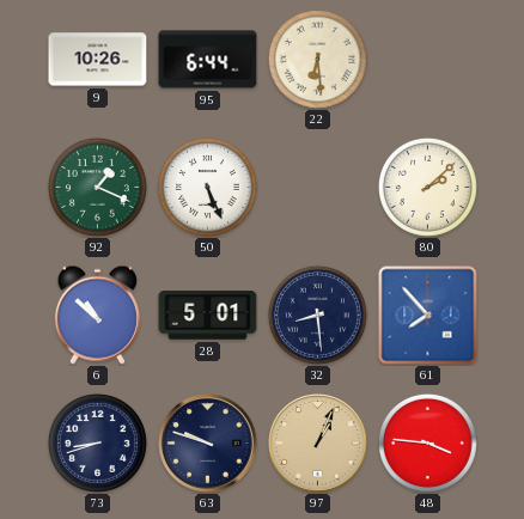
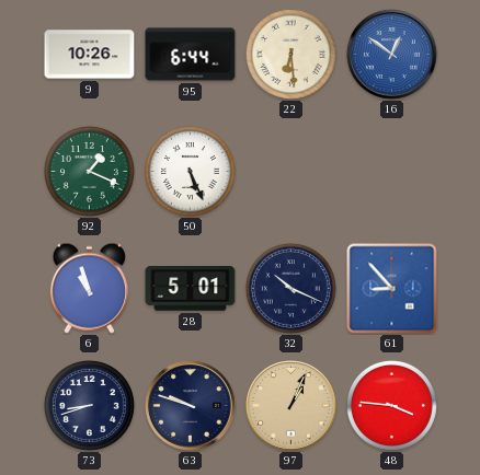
16: none -> 12:51 (392, 55)
80: 2:08 -> none (427, 187)
6: 10:52 -> 10:57 (89, 288)
32: 8:29 -> 10:19 (290, 288)
61: 7:53 -> 8:53 (392, 289)
